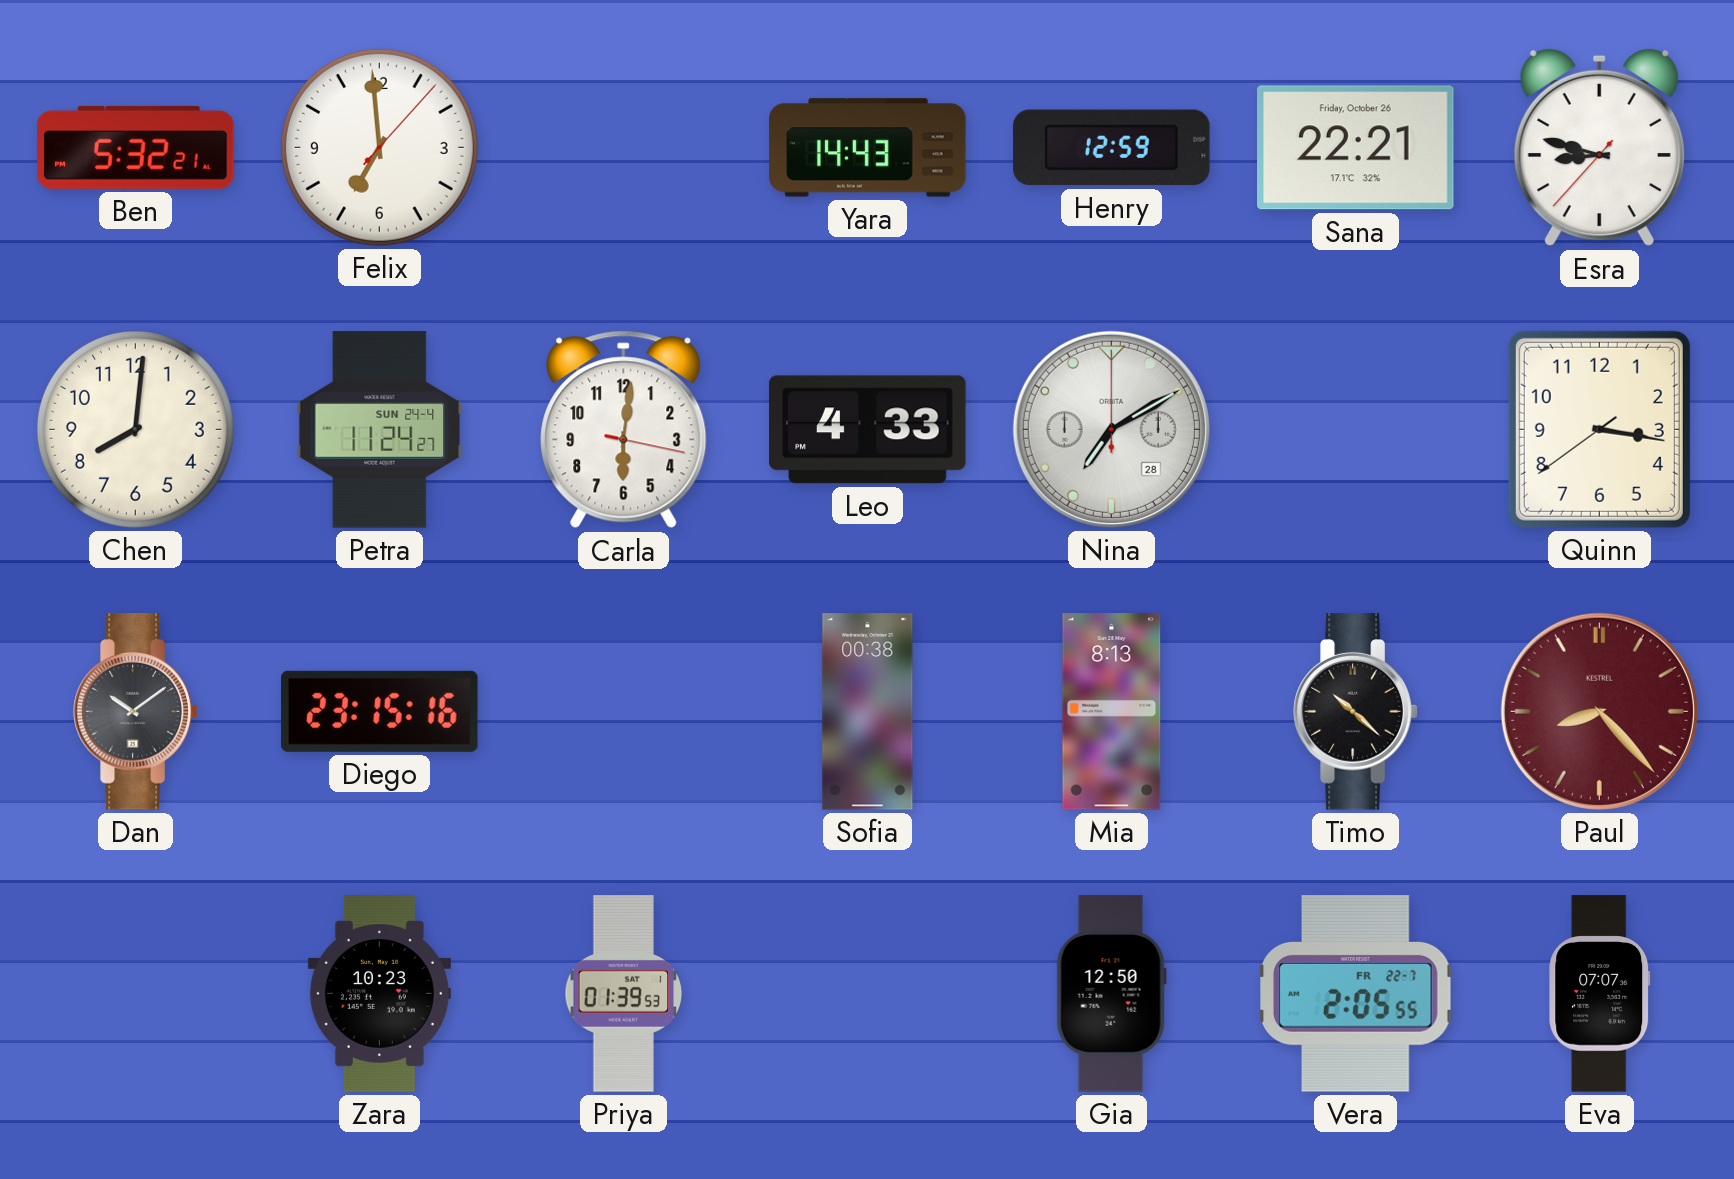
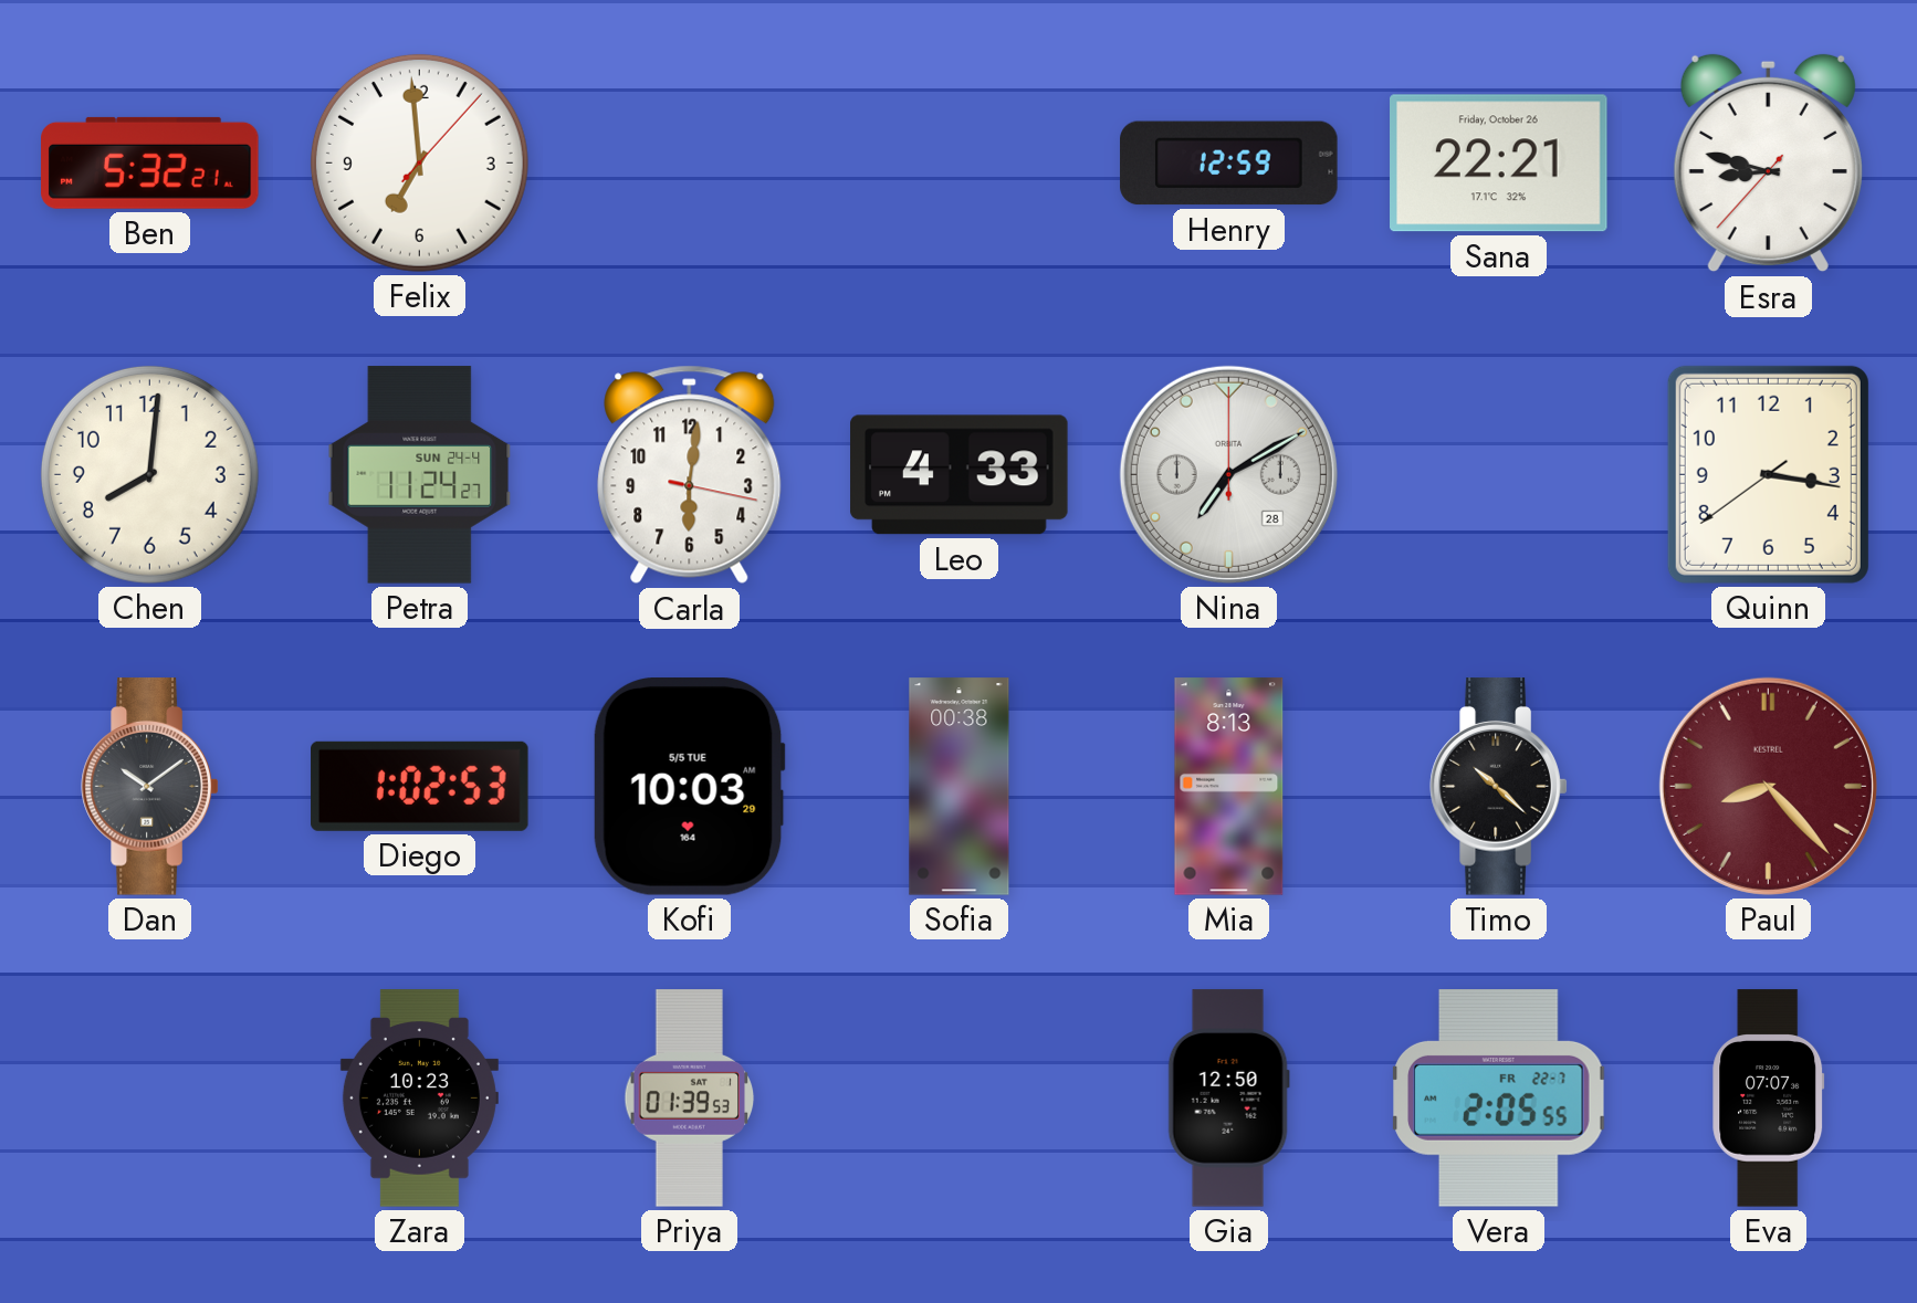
Yara: 14:43 -> none (868, 148)
Diego: 23:15 -> 1:02 (420, 786)
Kofi: none -> 10:03 (689, 787)
